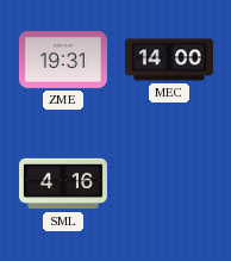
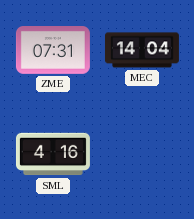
ZME: 19:31 -> 07:31 (53, 51)
MEC: 14:00 -> 14:04 (142, 50)
